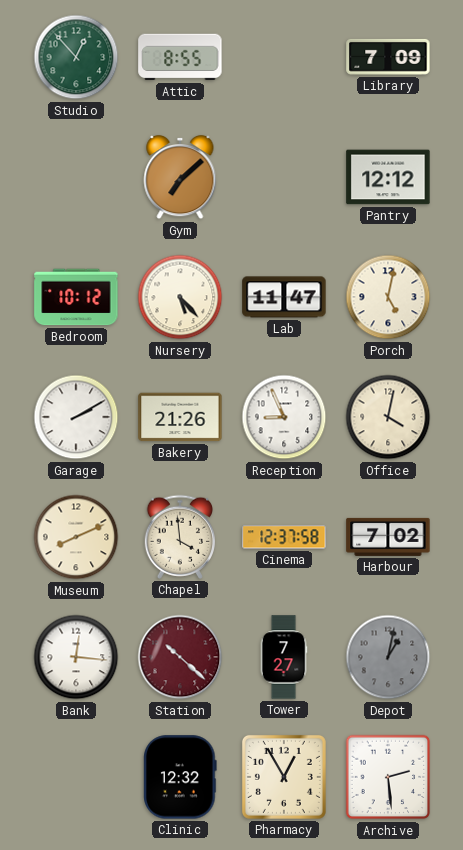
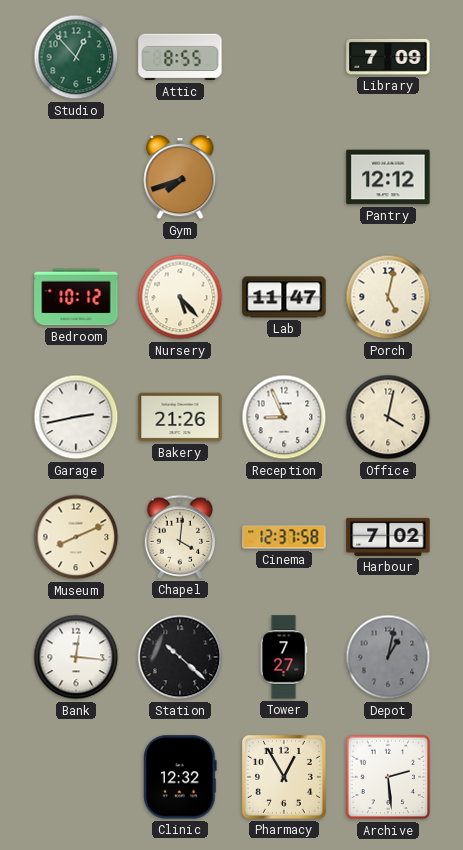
Gym: 7:08 -> 7:42 (180, 177)
Garage: 2:10 -> 2:43 (76, 417)
Chapel: 3:59 -> 4:01 (179, 537)
Station dial: burgundy -> black (180, 657)
